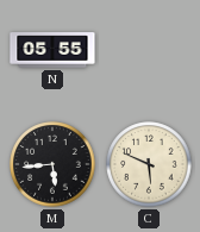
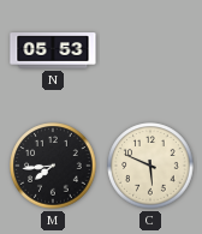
N: 05:55 -> 05:53 (53, 50)
M: 5:44 -> 7:44 (53, 166)
